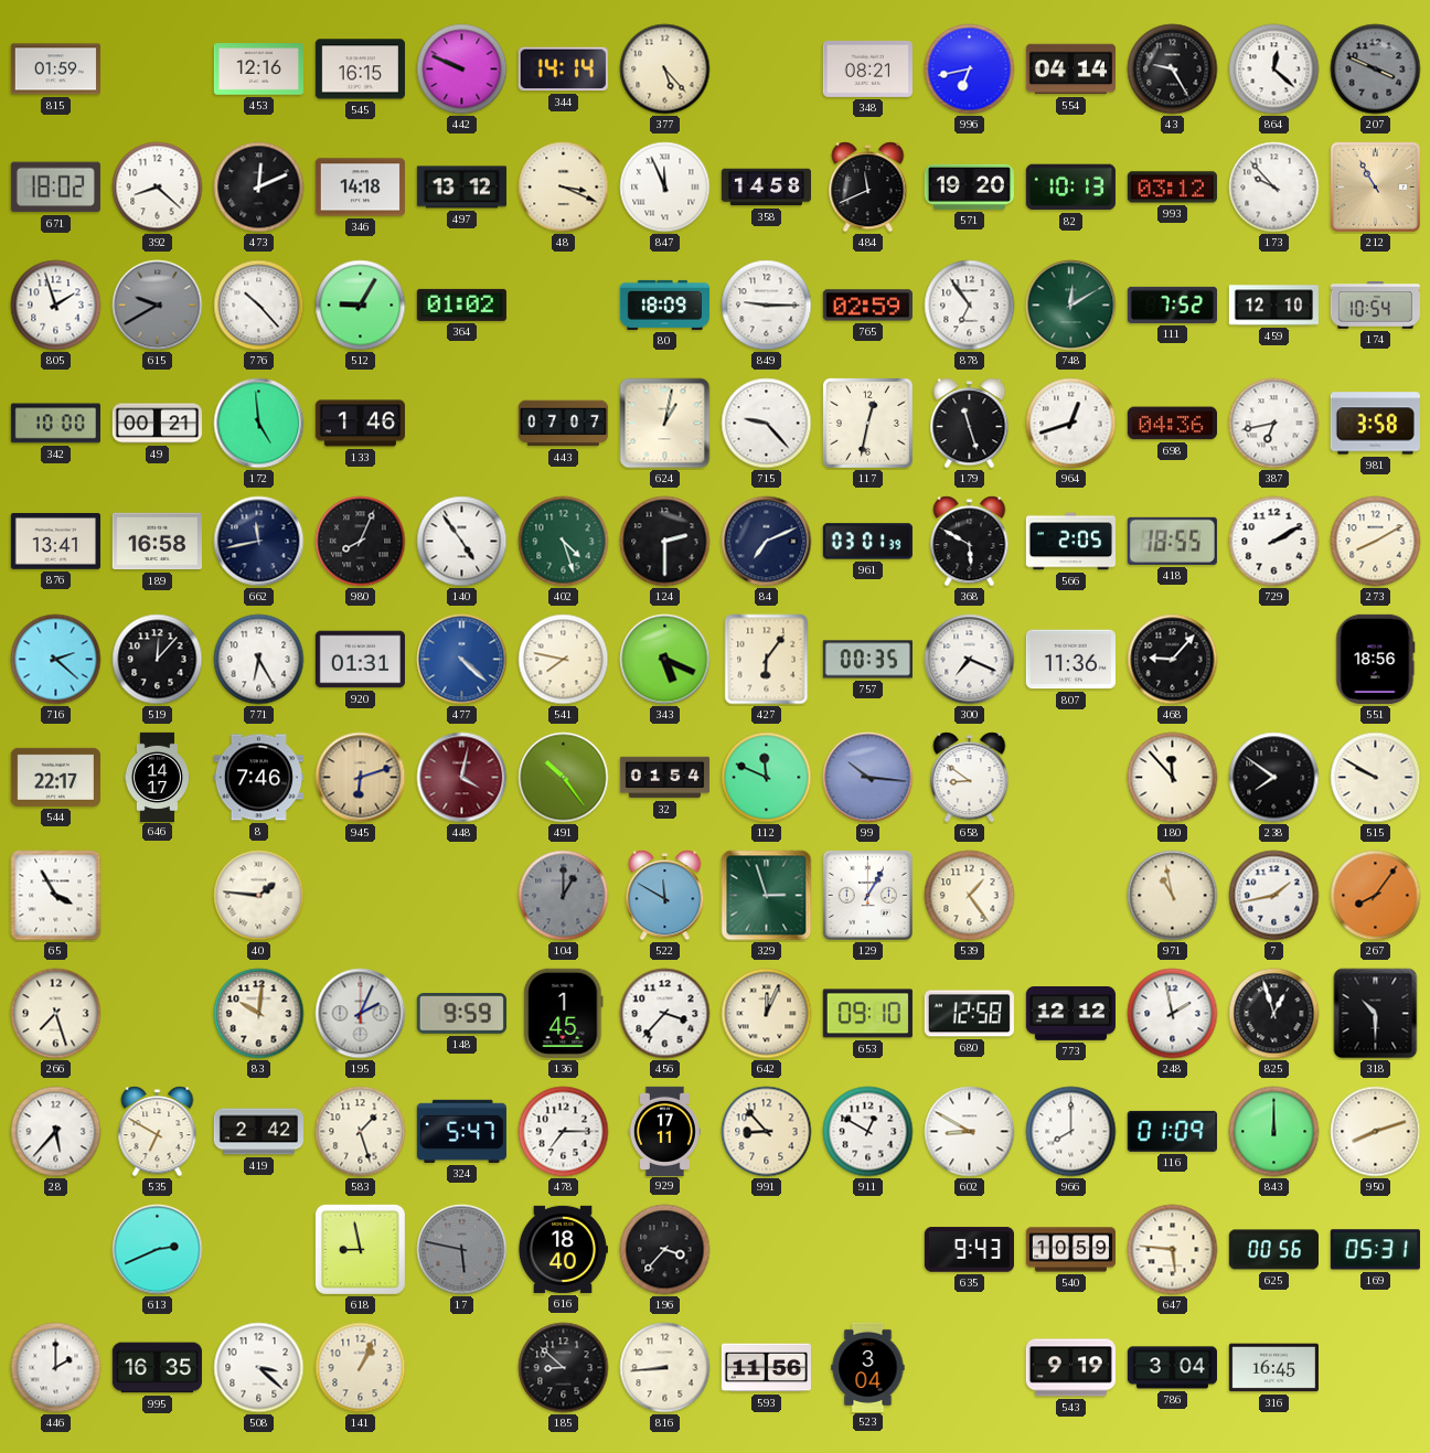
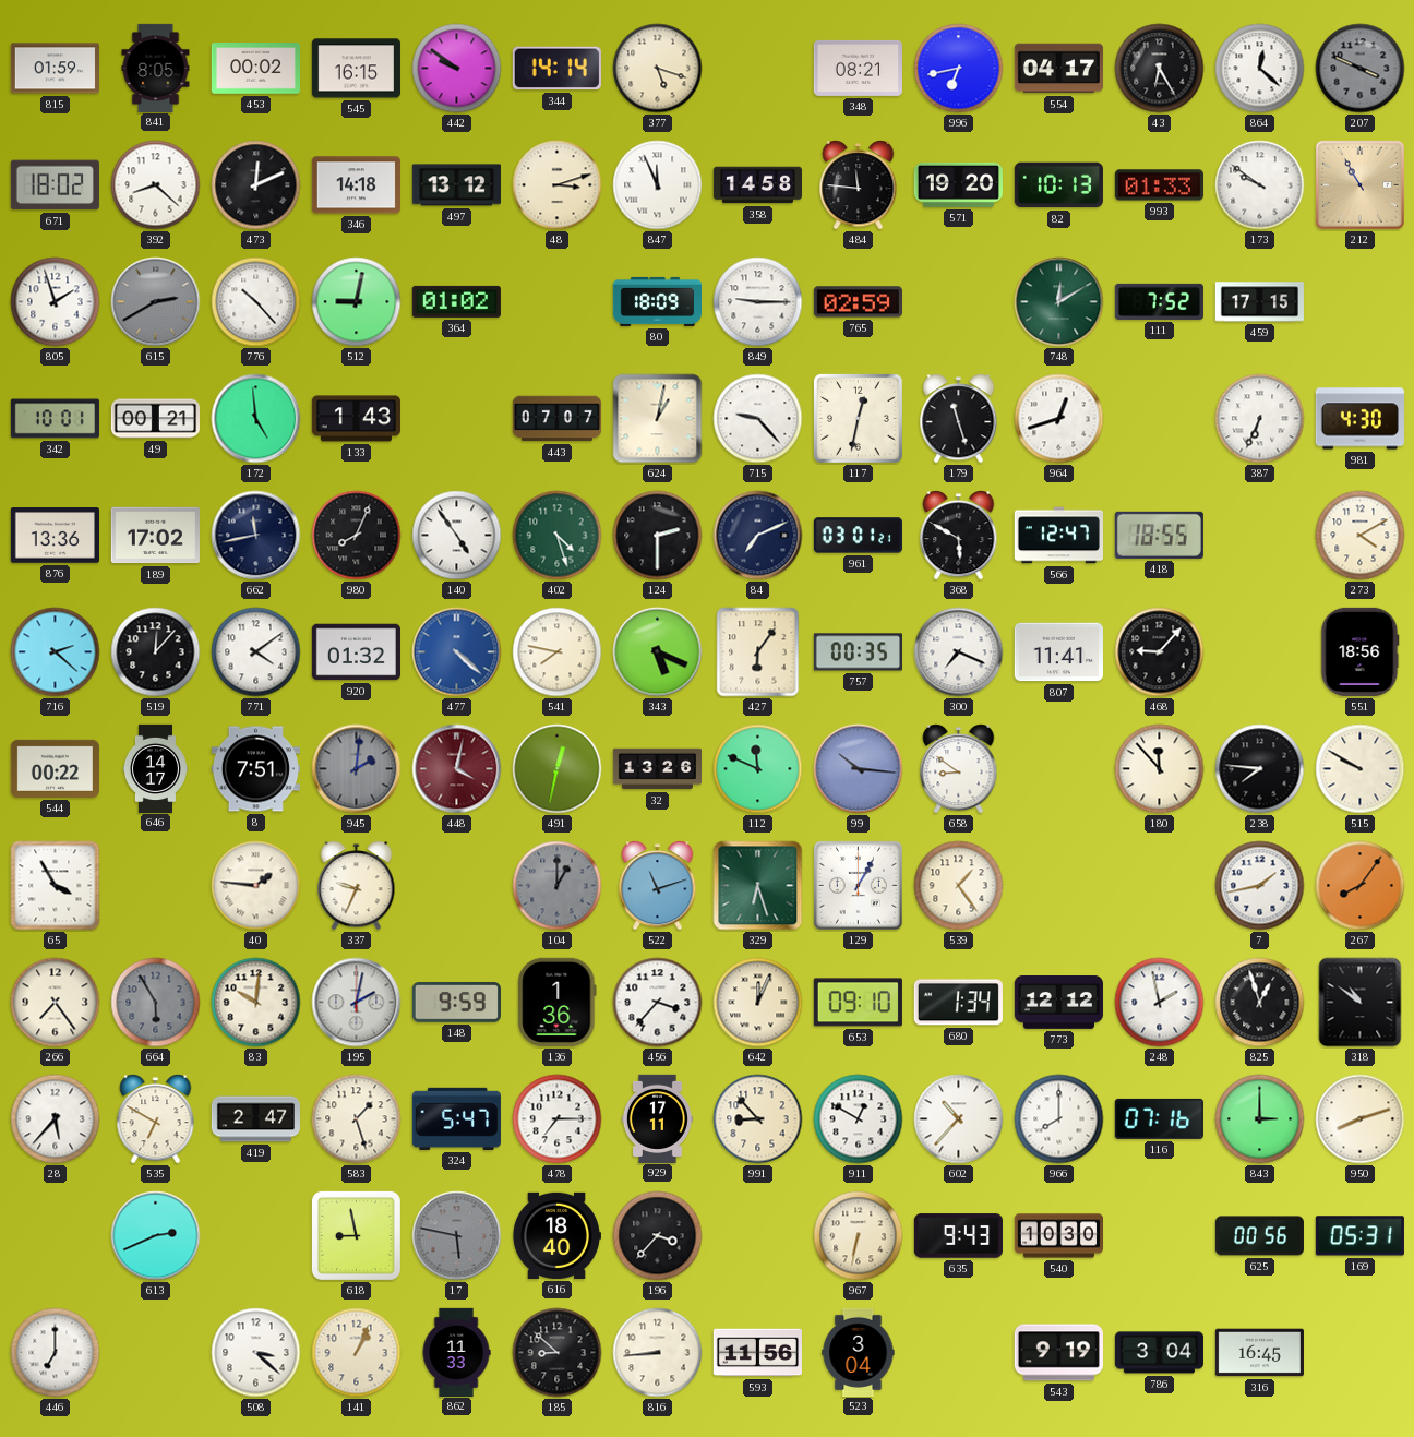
841: none -> 8:05 (156, 68)
453: 12:16 -> 00:02 (255, 69)
442: 9:49 -> 9:51 (457, 69)
377: 5:23 -> 5:18 (658, 69)
554: 04:14 -> 04:17 (1058, 69)
43: 9:25 -> 6:25 (1160, 69)
48: 3:19 -> 3:12 (558, 185)
484: 11:41 -> 11:46 (859, 185)
993: 03:12 -> 01:33 (1159, 185)
173: 9:53 -> 9:51 (1260, 185)
615: 9:40 -> 2:40 (156, 302)
512: 9:05 -> 9:02 (357, 302)
878: 6:54 -> none (970, 306)
459: 12:10 -> 17:15 (1259, 302)
174: 10:54 -> none (1375, 306)
342: 10:00 -> 10:01 (55, 419)
133: 1:46 -> 1:43 (356, 419)
698: 04:36 -> none (1172, 424)
387: 6:43 -> 6:34 (1260, 419)
981: 3:58 -> 4:30 (1359, 419)
876: 13:41 -> 13:36 (55, 536)
189: 16:58 -> 17:02 (155, 536)
961: 03:01:39 -> 03:01:21 (858, 536)
566: 2:05 -> 12:47 (1058, 536)
729: 2:10 -> none (1274, 542)
273: 8:10 -> 4:10 (1361, 536)
771: 6:25 -> 4:09 (256, 652)
920: 01:31 -> 01:32 (356, 652)
807: 11:36 -> 11:41 (1058, 652)
544: 22:17 -> 00:22 (55, 768)
8: 7:46 -> 7:51 (255, 769)
945: 6:12 -> 2:01 (357, 769)
945 dial: champagne -> grey (357, 769)
491: 10:24 -> 12:32 (558, 769)
32: 01:54 -> 13:26 (657, 769)
238: 7:51 -> 7:46 (1260, 769)
337: none -> 9:34 (357, 886)
522: 11:50 -> 11:12 (658, 886)
329: 2:57 -> 6:27 (758, 886)
971: 10:58 -> none (1173, 896)
266: 7:27 -> 7:24 (56, 1003)
664: none -> 5:55 (156, 1003)
195: 2:04 -> 2:02 (357, 1003)
136: 1:45 -> 1:36 (558, 1002)
680: 12:58 -> 1:34 (958, 1003)
318: 10:30 -> 10:51 (1361, 1003)
419: 2:42 -> 2:47 (255, 1119)
602: 8:50 -> 10:37 (959, 1119)
116: 01:09 -> 07:16 (1159, 1118)
843: 12:00 -> 3:00 (1260, 1119)
967: none -> 6:32 (859, 1236)
540: 10:59 -> 10:30 (1058, 1236)
647: 5:46 -> none (1173, 1250)
446: 2:00 -> 7:00 (56, 1353)
995: 16:35 -> none (157, 1368)
862: none -> 11:33 (456, 1352)
